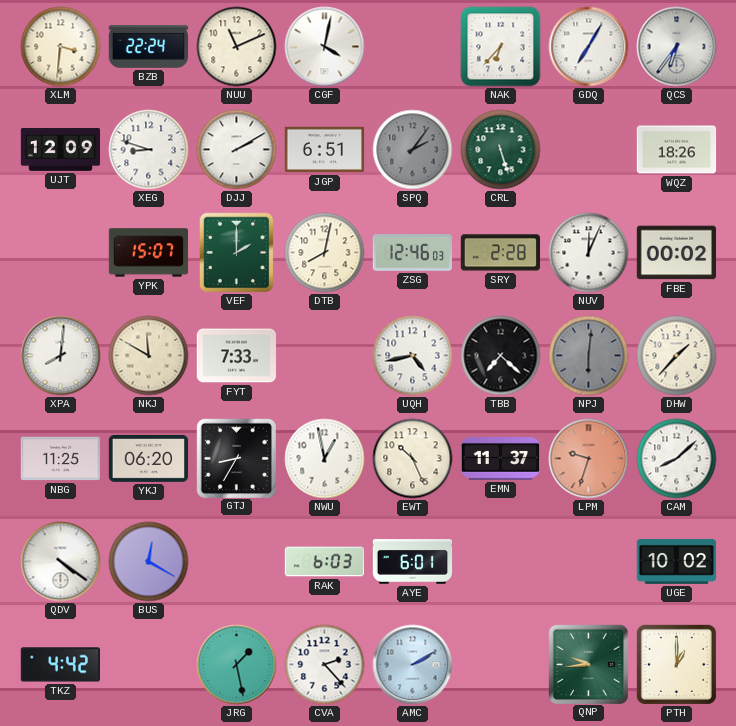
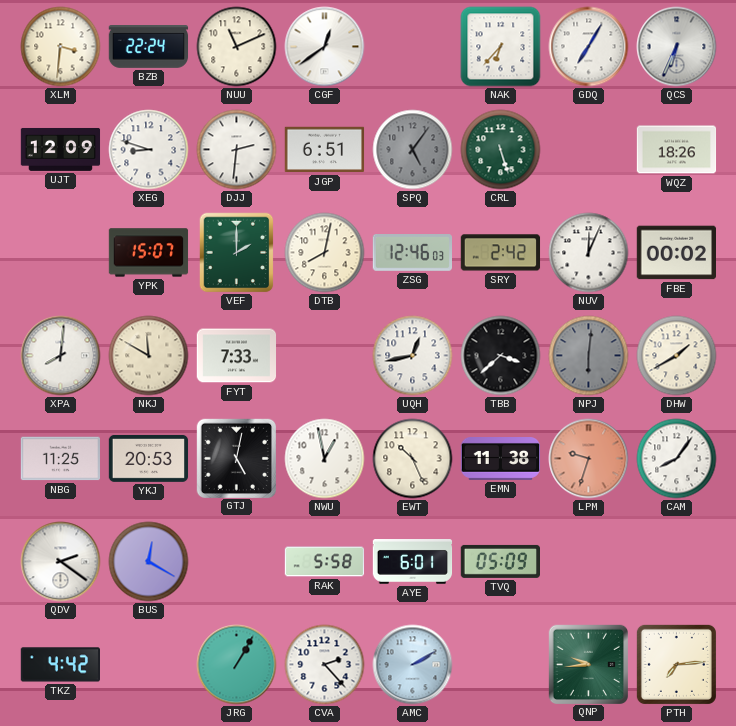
CGF: 4:02 -> 12:39 (325, 47)
QCS: 6:36 -> 6:34 (677, 47)
DJJ: 2:10 -> 2:31 (237, 150)
SPQ: 2:06 -> 5:06 (413, 150)
SRY: 2:28 -> 2:42 (501, 253)
UQH: 4:43 -> 12:43 (413, 356)
TBB: 7:22 -> 3:38 (501, 356)
DHW: 1:37 -> 1:40 (677, 356)
YKJ: 06:20 -> 20:53 (149, 458)
GTJ: 8:35 -> 5:02 (236, 458)
EMN: 11:37 -> 11:38 (501, 459)
CAM: 8:08 -> 8:06 (677, 459)
QDV: 4:21 -> 2:21 (61, 562)
RAK: 6:03 -> 5:58 (325, 562)
TVQ: none -> 05:09 (501, 561)
UGE: 10:02 -> none (677, 561)
JRG: 1:28 -> 1:05 (237, 665)
PTH: 1:00 -> 7:14 (676, 664)
